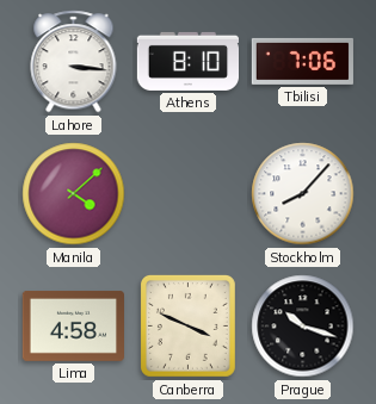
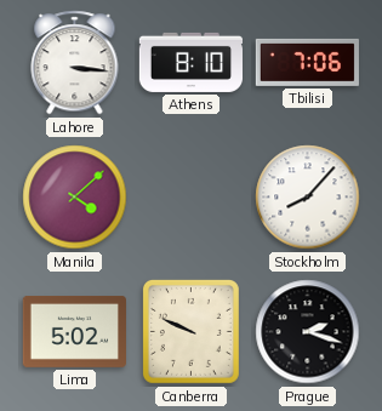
Lima: 4:58 -> 5:02 (74, 332)
Canberra: 3:49 -> 9:49 (190, 331)
Prague: 10:18 -> 2:18 (308, 332)
